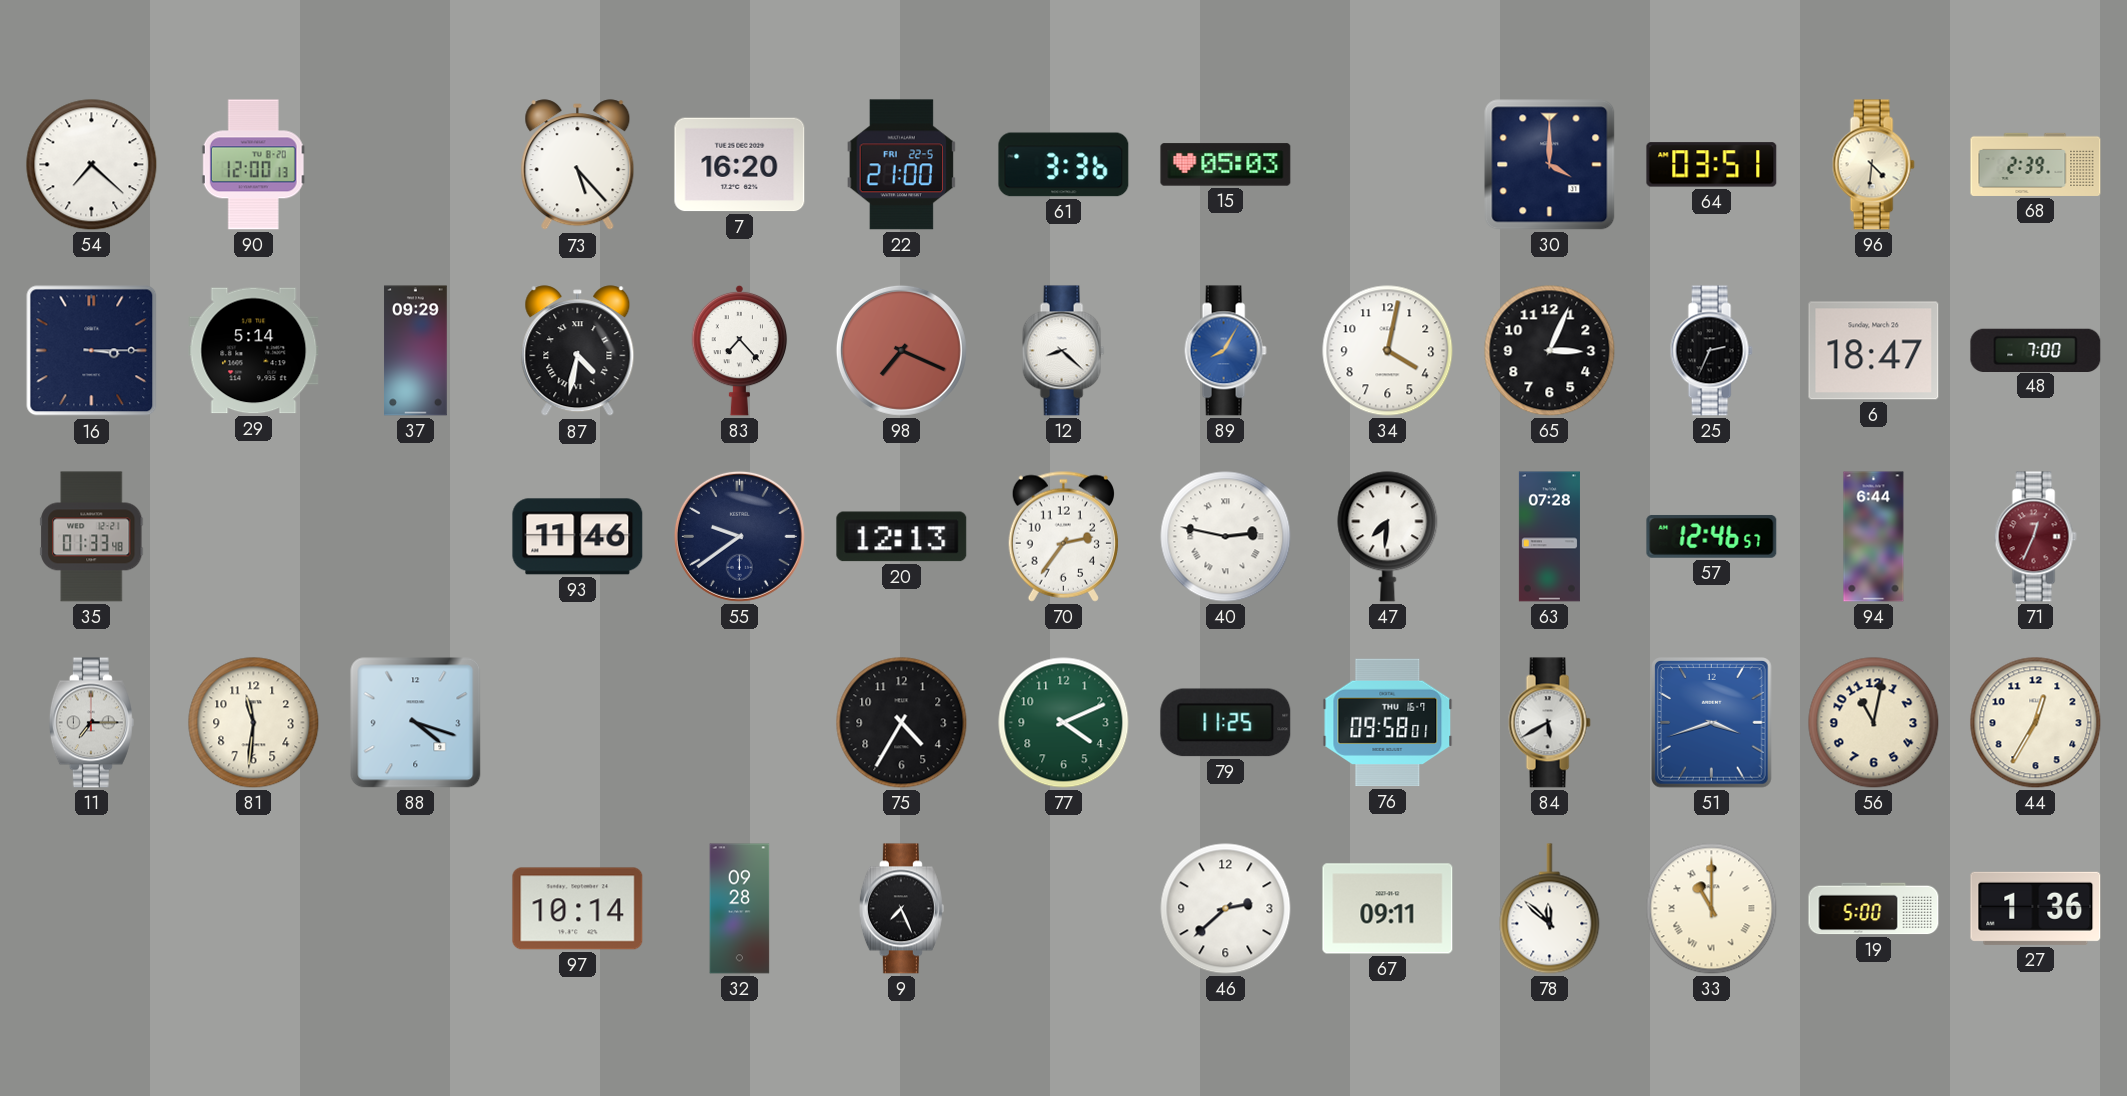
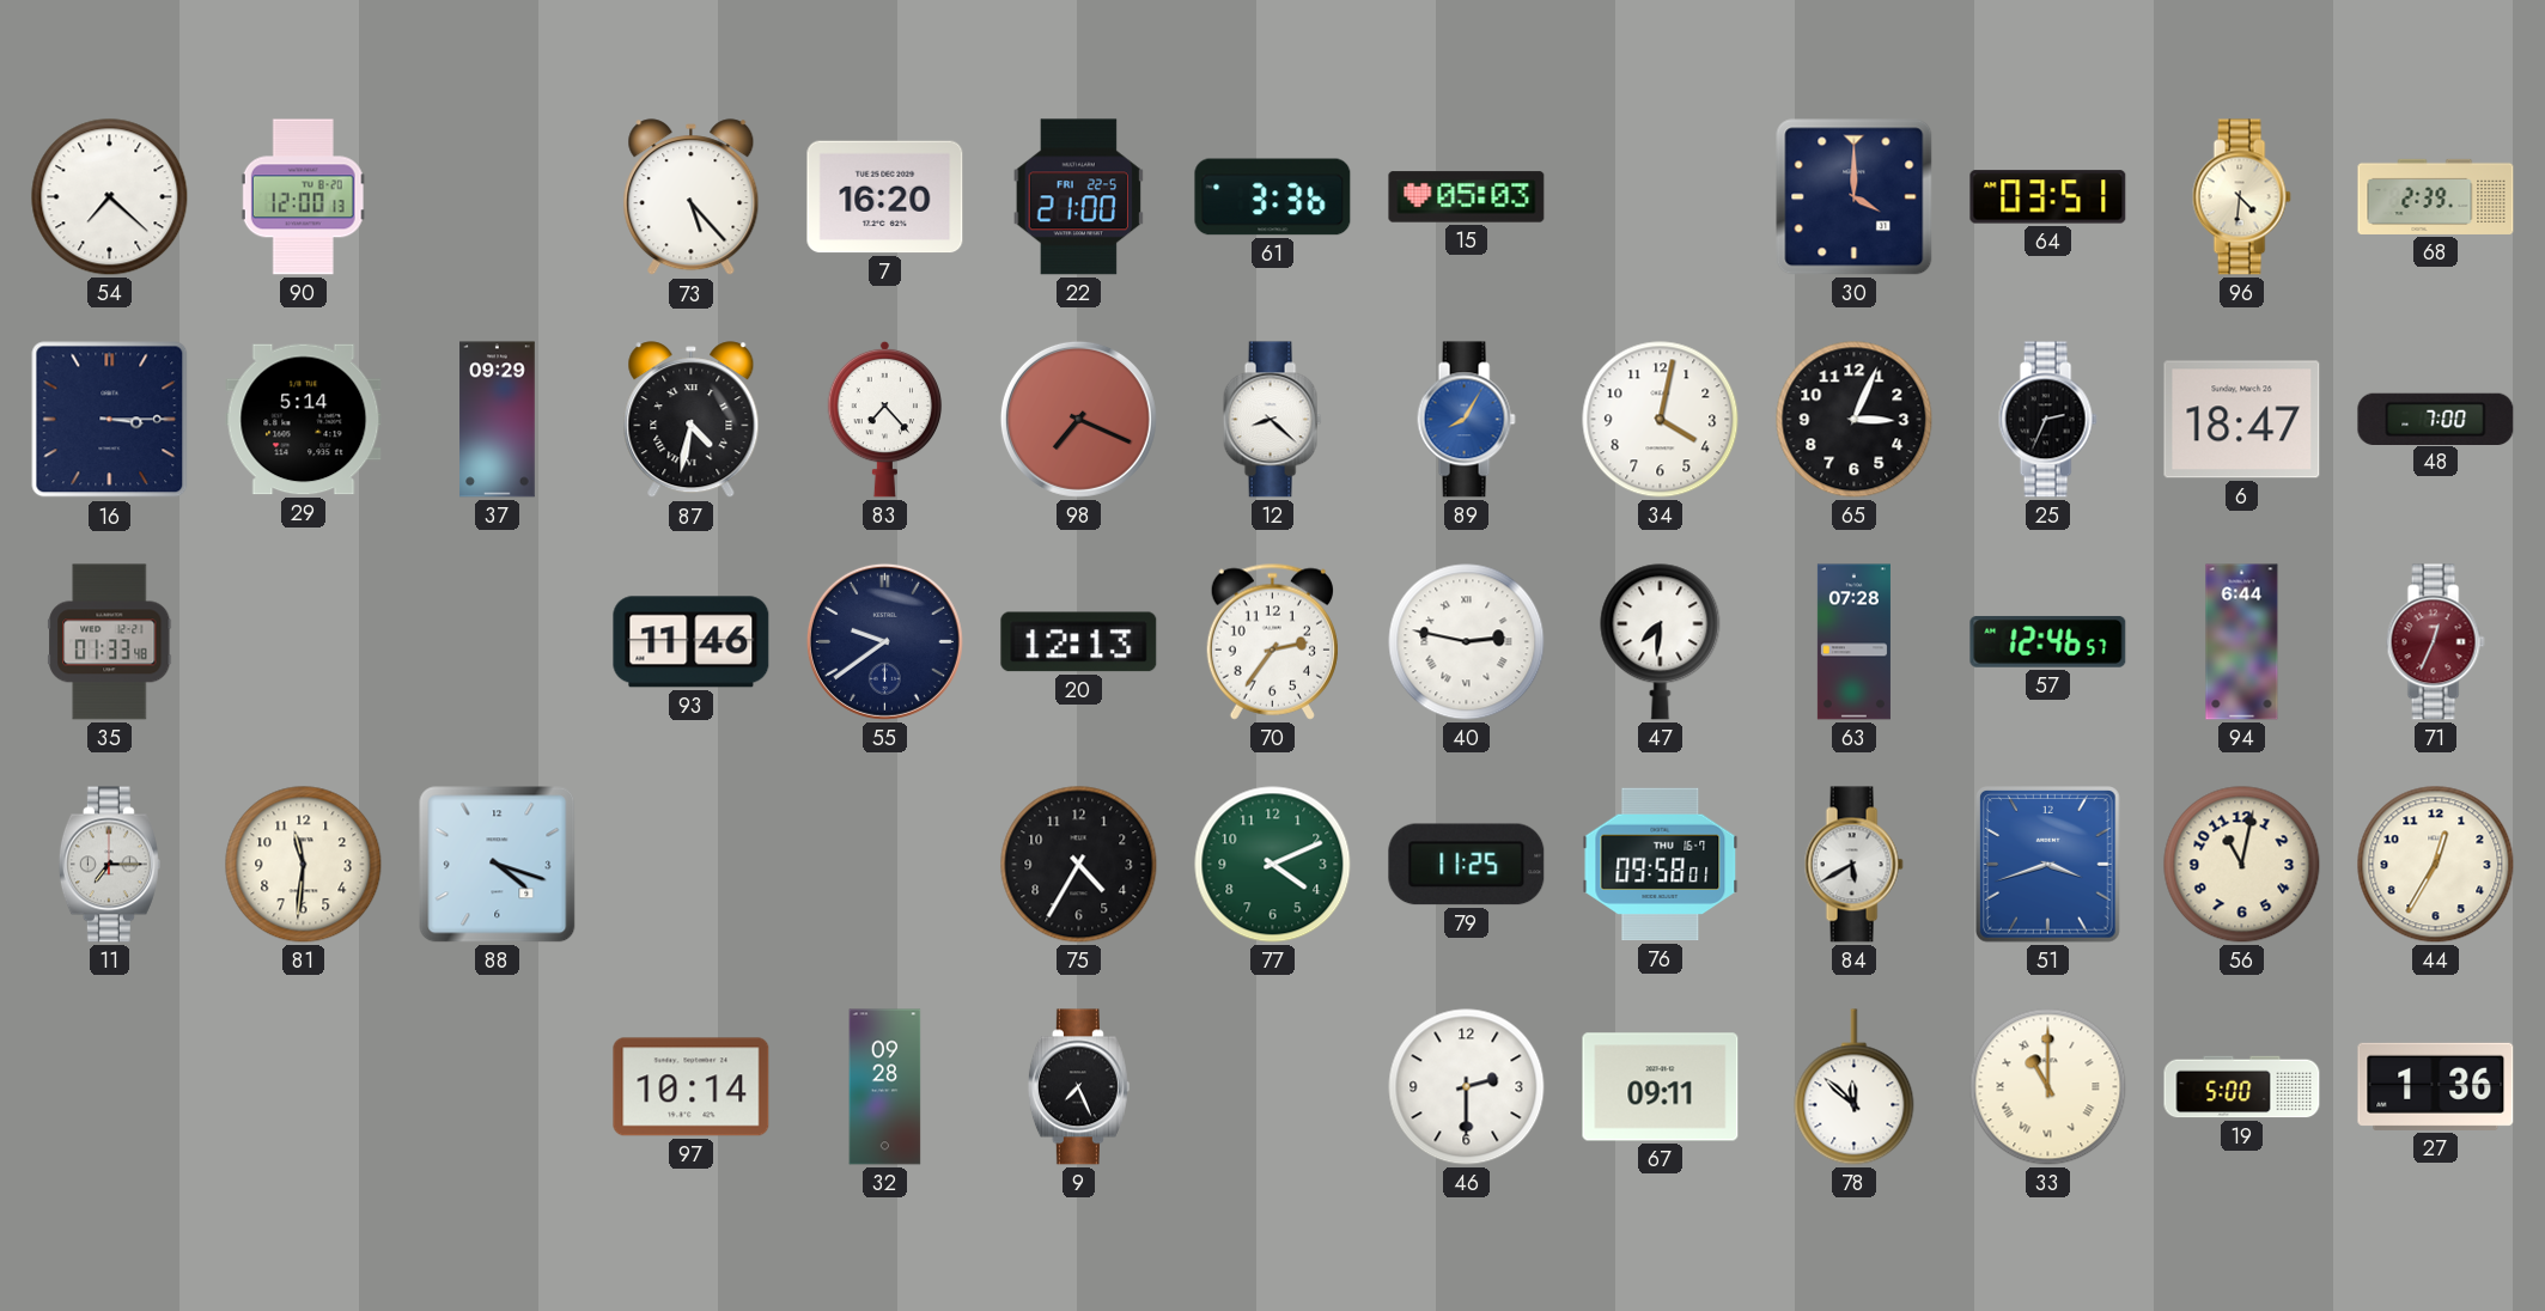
46: 2:38 -> 2:30 (1467, 1087)
